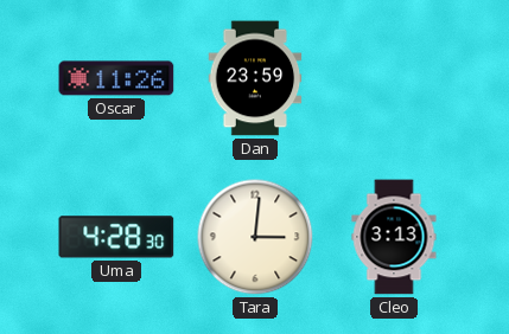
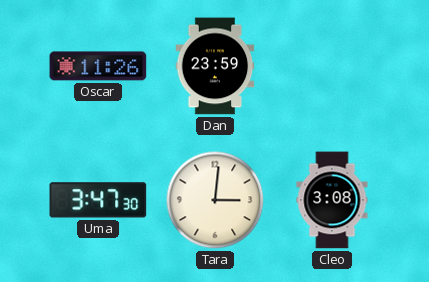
Uma: 4:28 -> 3:47 (98, 200)
Cleo: 3:13 -> 3:08 (332, 200)
